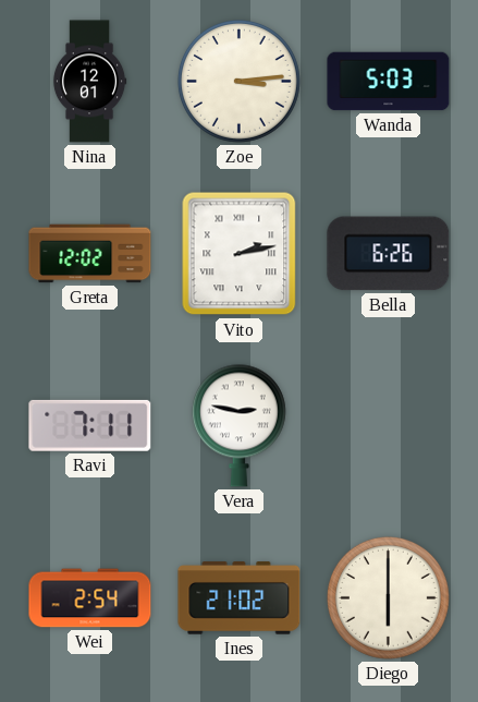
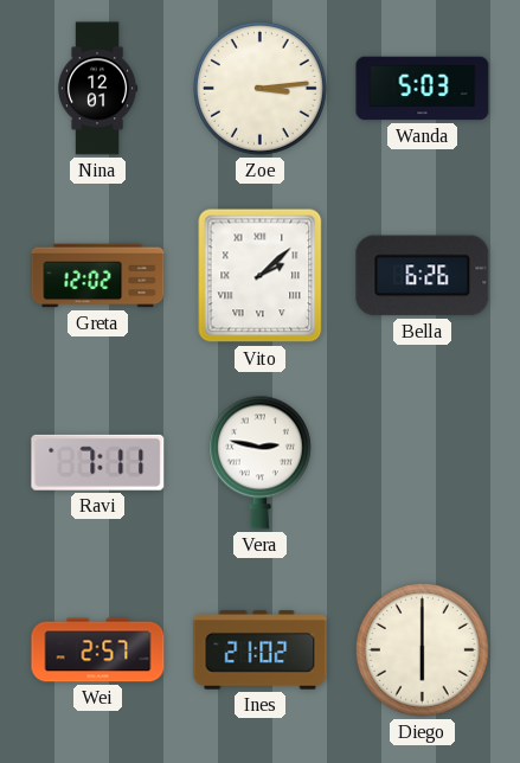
Vito: 2:13 -> 2:08 (261, 276)
Wei: 2:54 -> 2:57 (98, 650)
